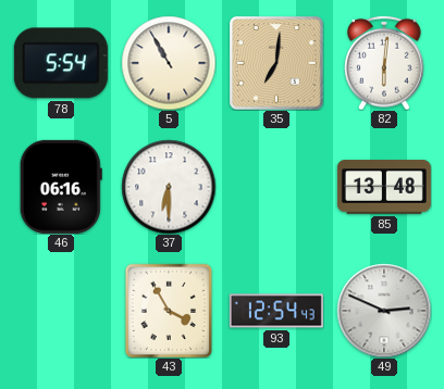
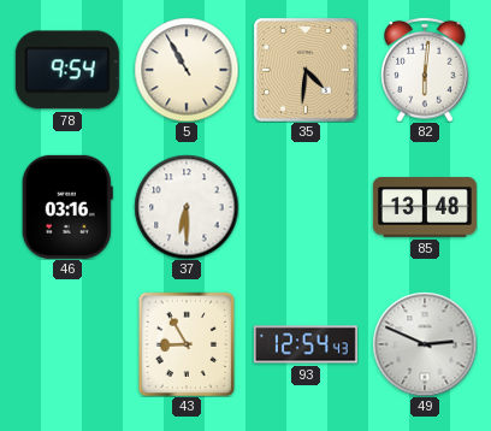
78: 5:54 -> 9:54 (67, 70)
35: 7:01 -> 4:31 (306, 70)
46: 06:16 -> 03:16 (67, 207)
43: 3:55 -> 8:55 (187, 344)
